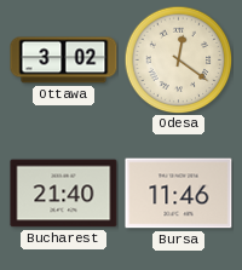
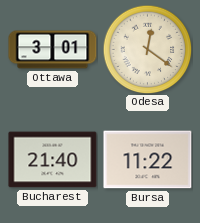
Ottawa: 3:02 -> 3:01 (53, 50)
Bursa: 11:46 -> 11:22 (148, 160)
